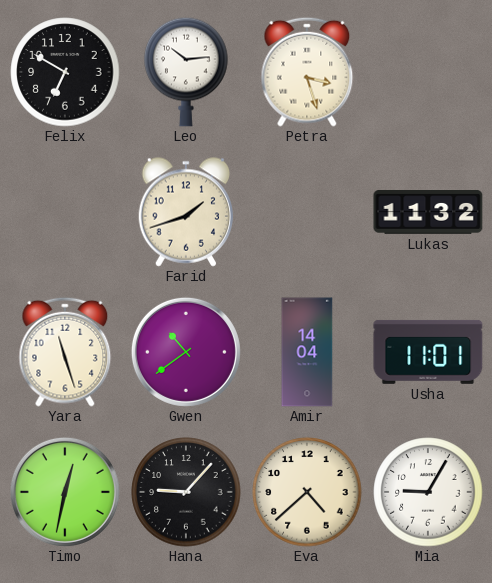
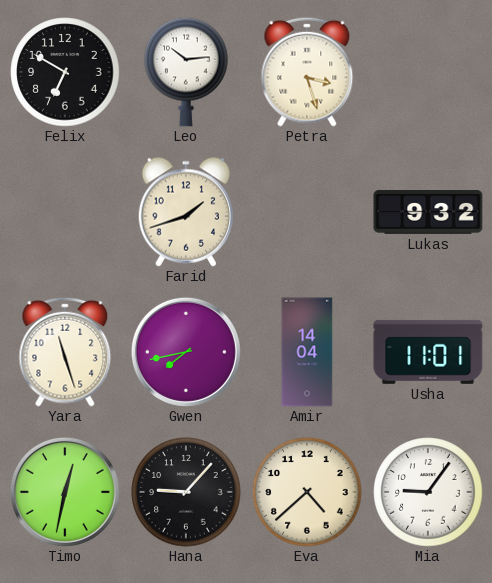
Lukas: 11:32 -> 9:32 (428, 212)
Gwen: 10:39 -> 7:43 (186, 352)
Mia: 9:05 -> 9:06 (428, 492)
